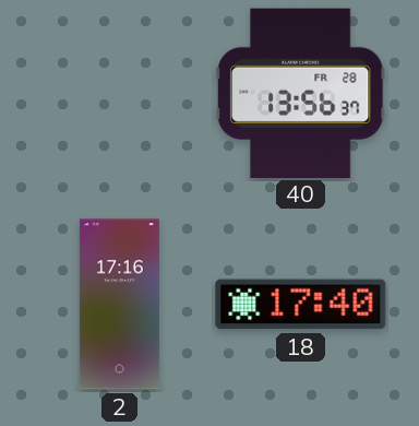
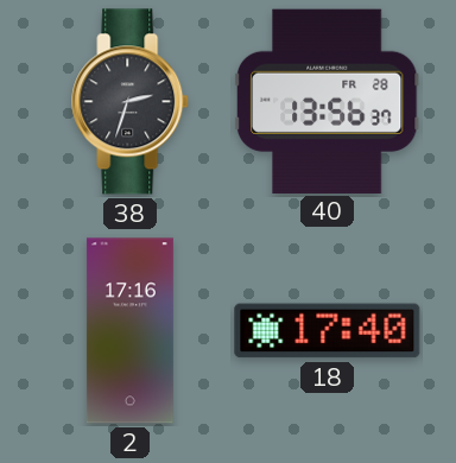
38: none -> 2:33 (131, 102)
